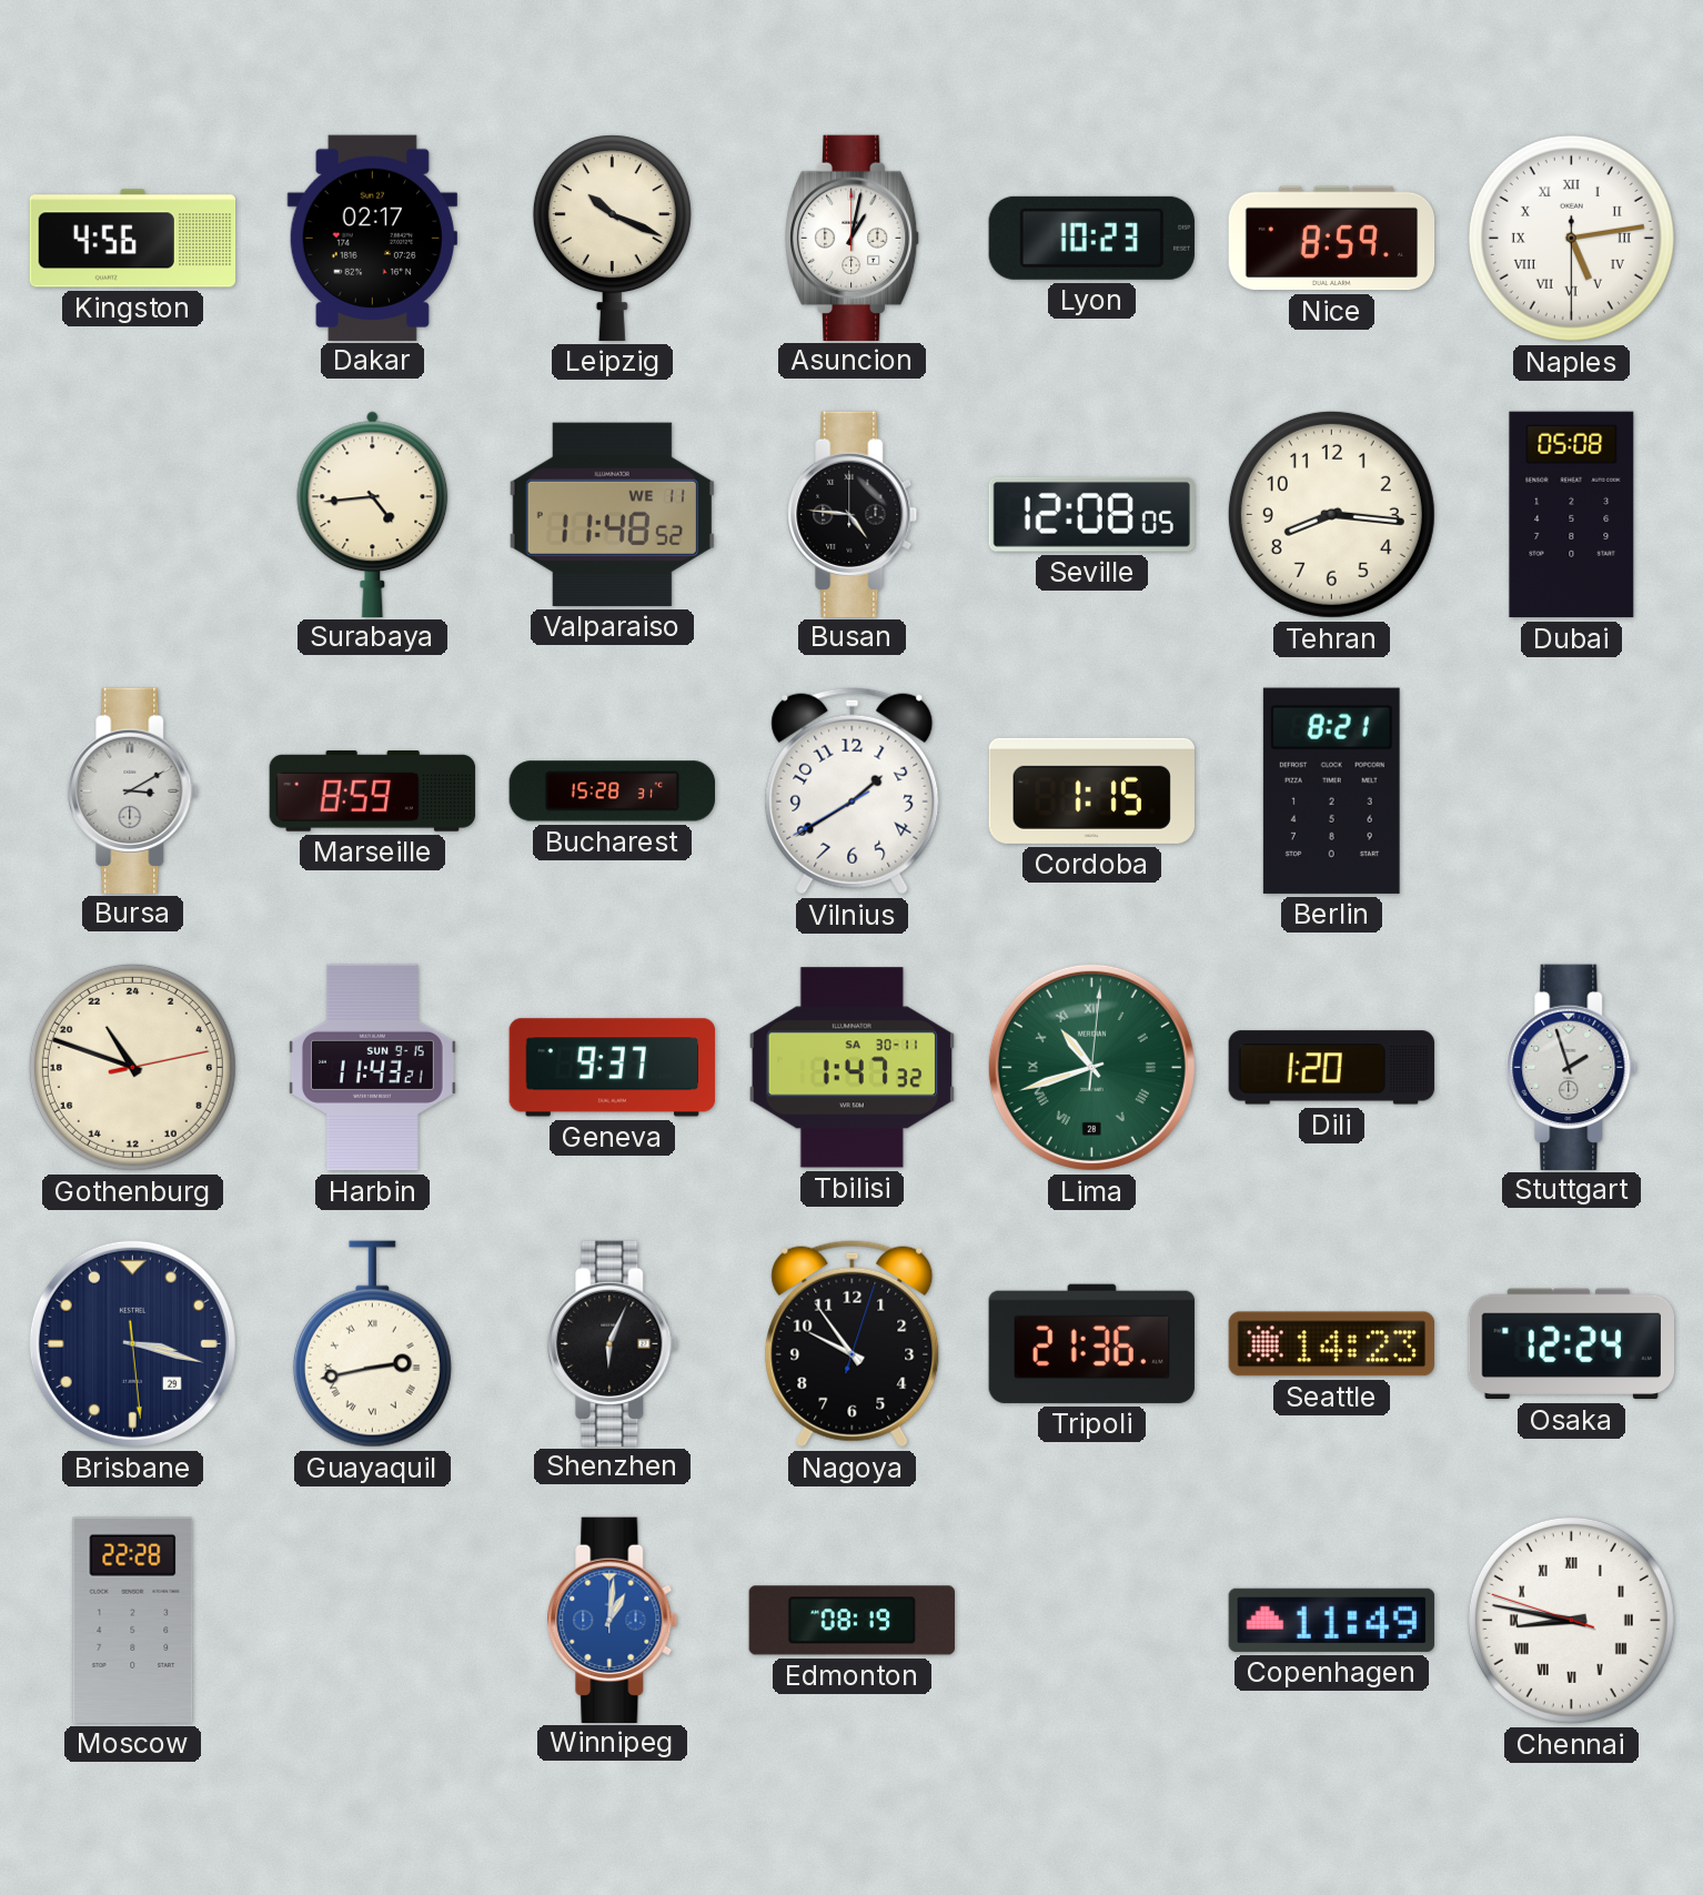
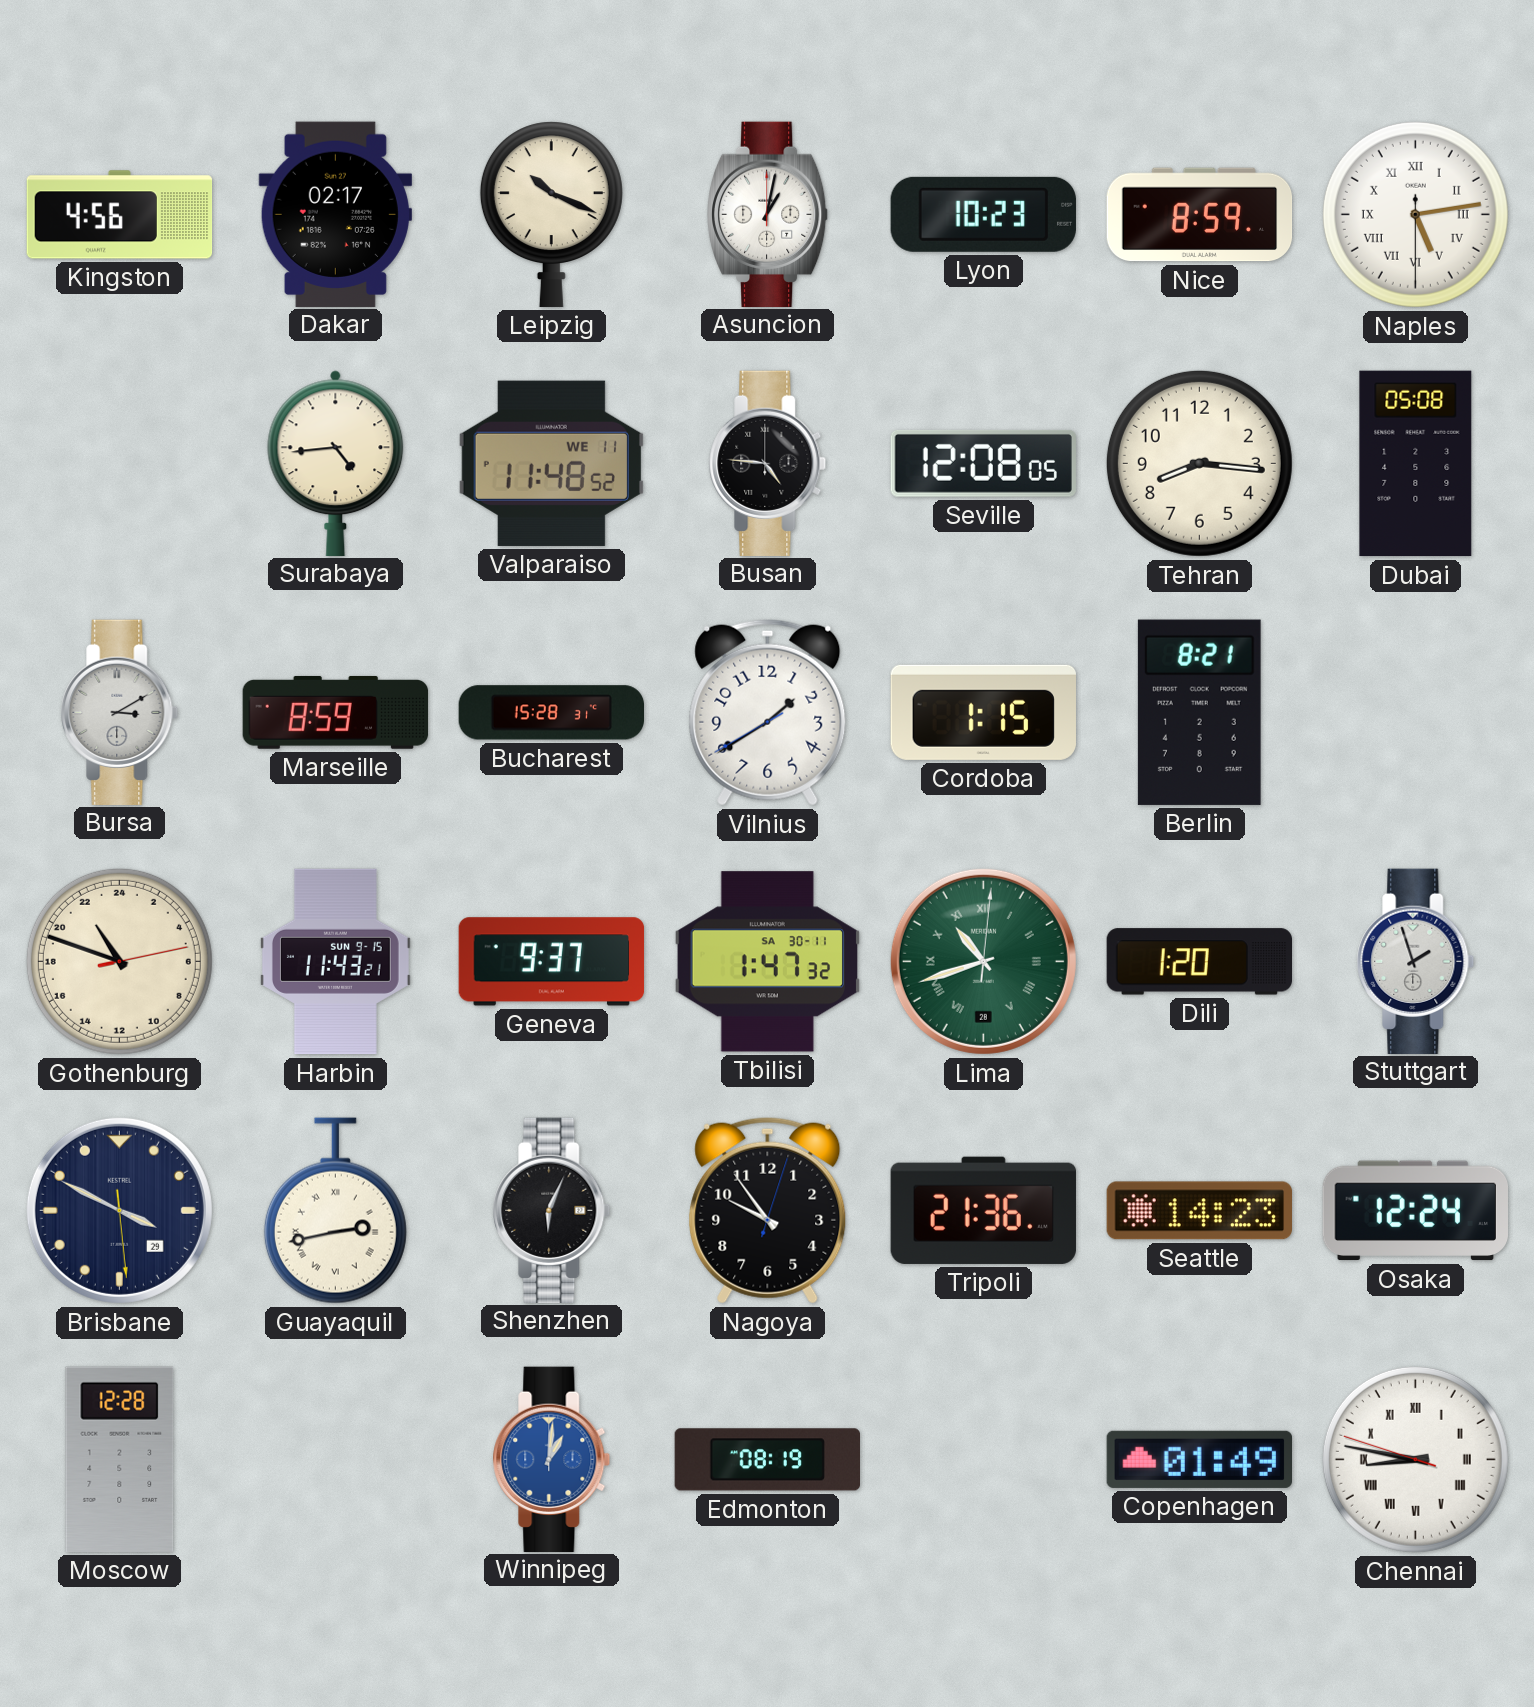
Brisbane: 3:17 -> 3:49 (119, 1210)
Moscow: 22:28 -> 12:28 (120, 1459)
Copenhagen: 11:49 -> 01:49 (1199, 1459)
